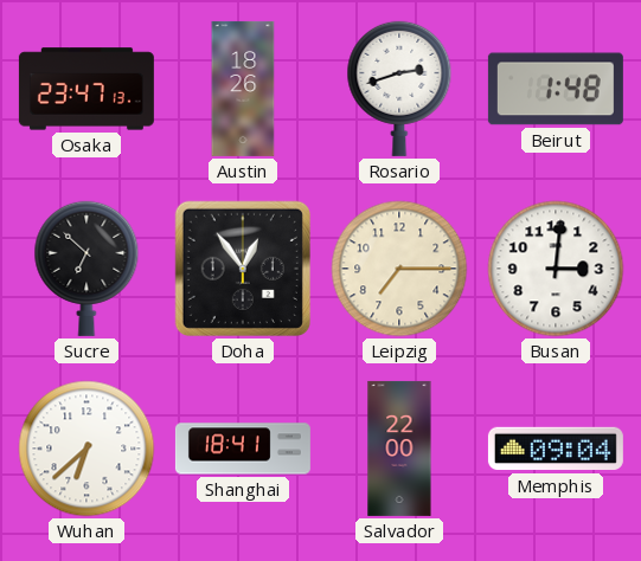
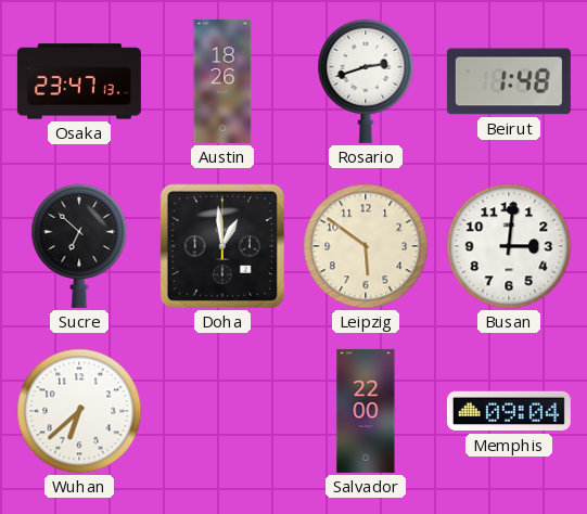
Doha: 12:54 -> 12:59 (222, 246)
Leipzig: 7:15 -> 5:51 (366, 246)
Shanghai: 18:41 -> none (243, 449)
